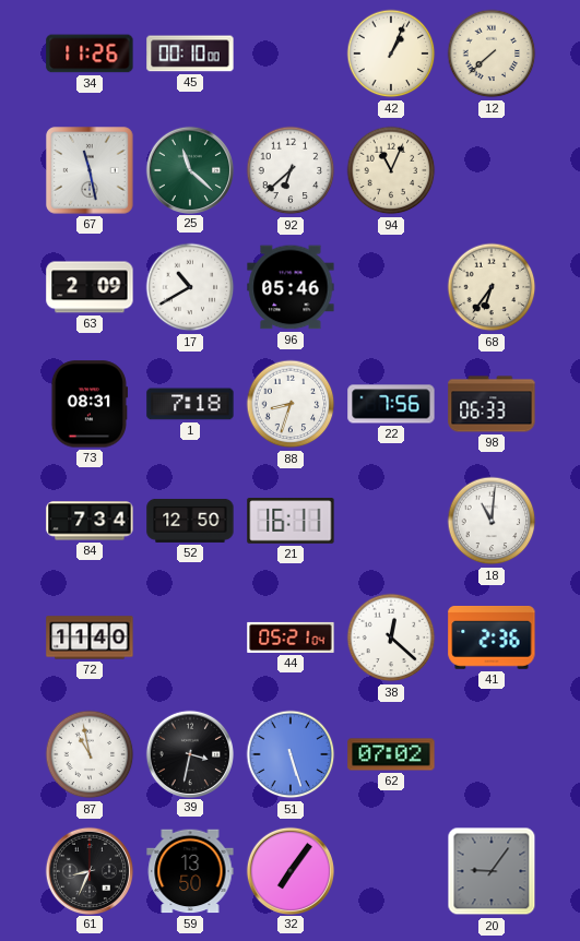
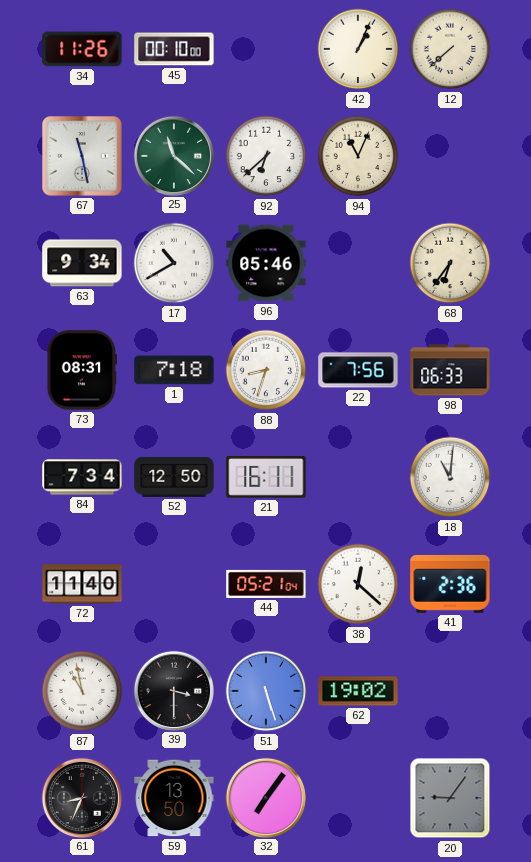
63: 2:09 -> 9:34 (82, 263)
39: 3:32 -> 3:30 (173, 690)
62: 07:02 -> 19:02 (358, 691)
